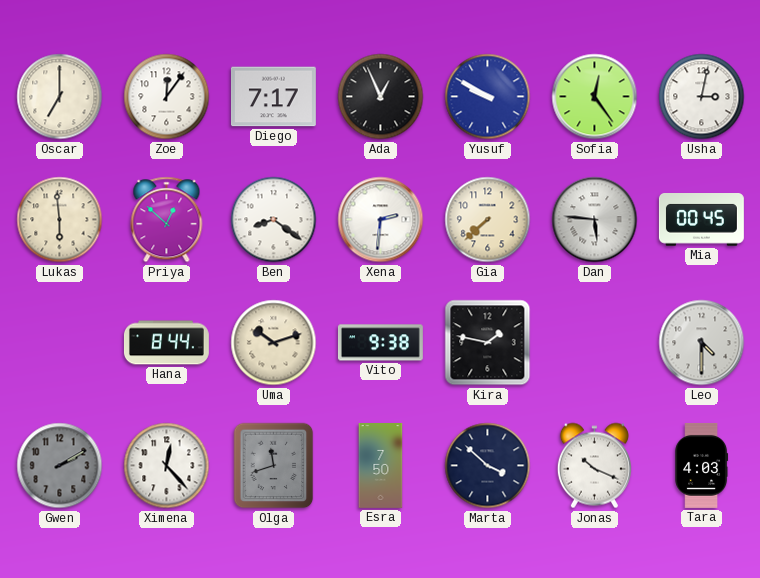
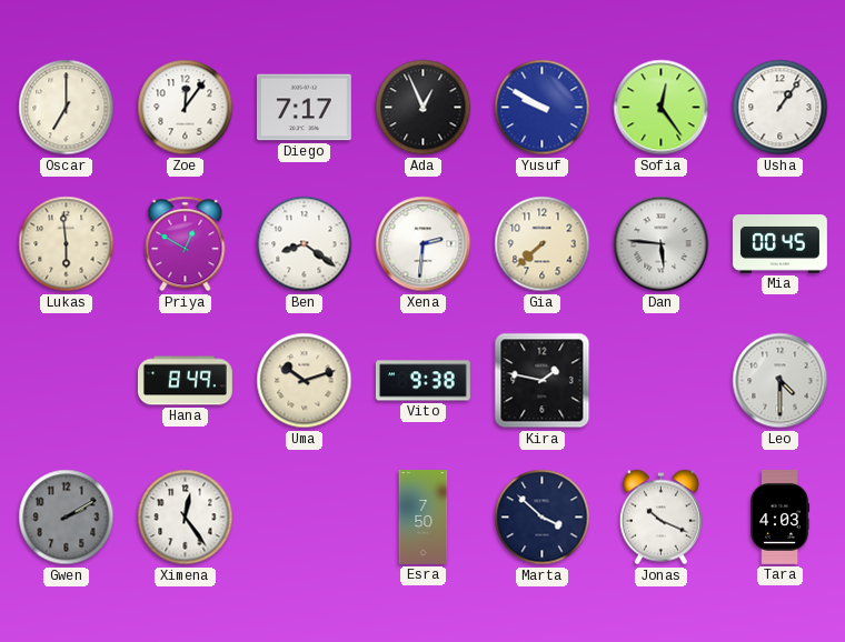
Usha: 3:02 -> 1:06 (781, 108)
Priya: 12:52 -> 12:50 (186, 244)
Hana: 8:44 -> 8:49 (185, 381)
Ximena: 12:23 -> 12:24 (186, 518)
Olga: 11:42 -> none (274, 466)
